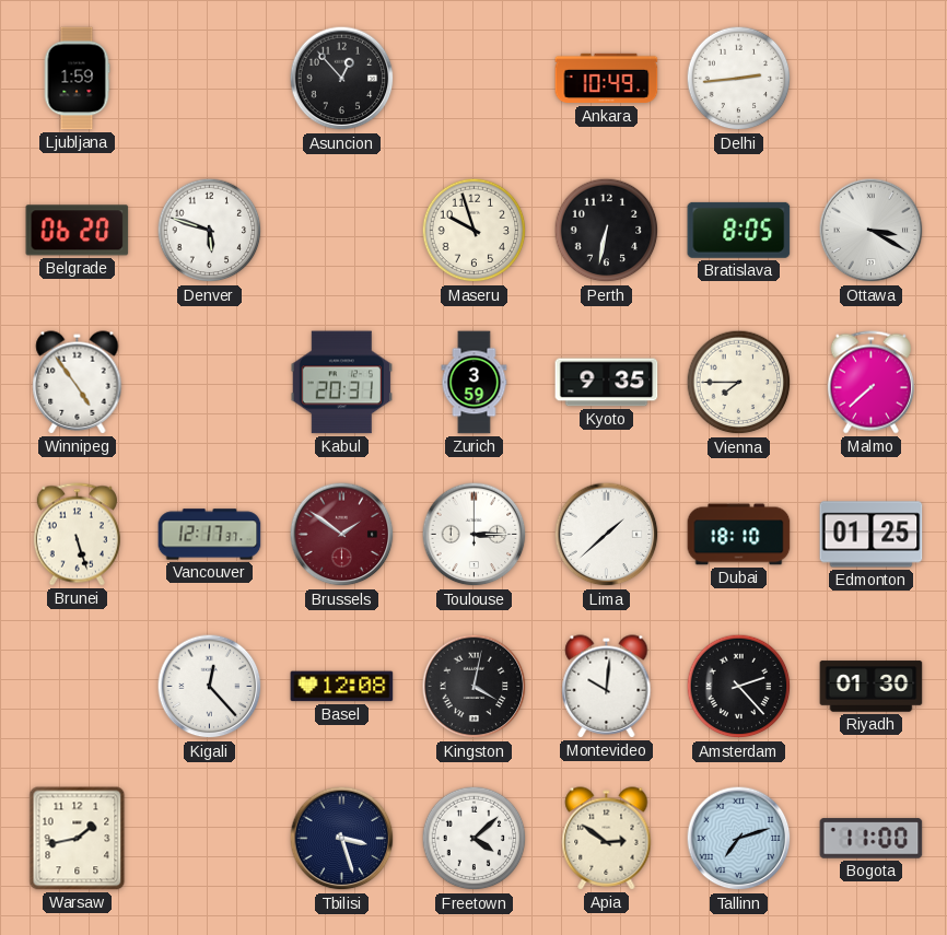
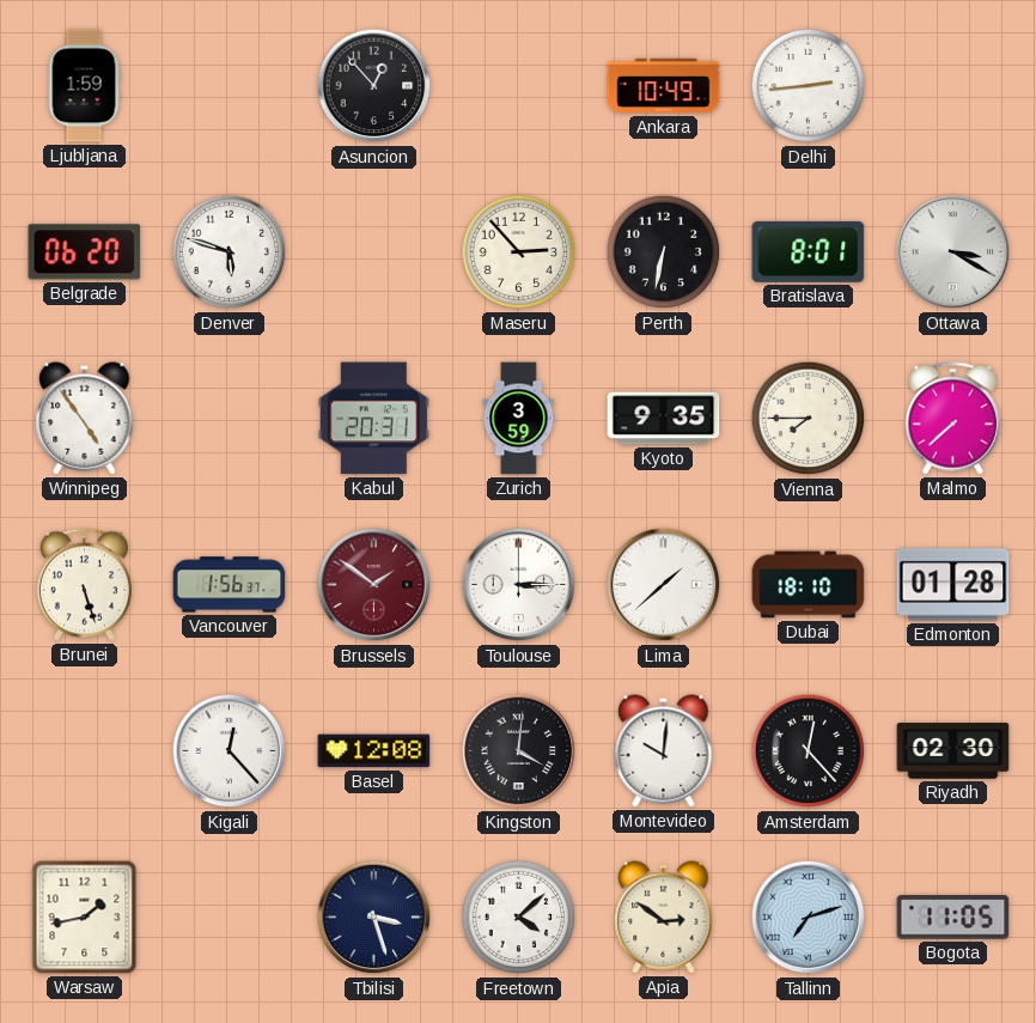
Maseru: 9:57 -> 2:53 (519, 252)
Bratislava: 8:05 -> 8:01 (809, 251)
Vancouver: 12:17 -> 1:56 (230, 585)
Edmonton: 01:25 -> 01:28 (953, 585)
Kingston: 4:02 -> 4:01 (519, 751)
Amsterdam: 2:23 -> 12:23 (809, 751)
Riyadh: 01:30 -> 02:30 (953, 751)
Bogota: 11:00 -> 11:05 (953, 918)
